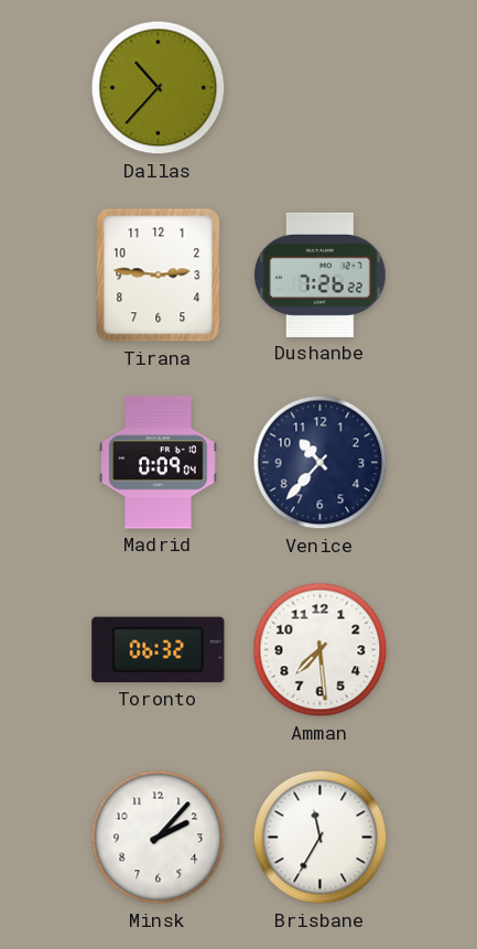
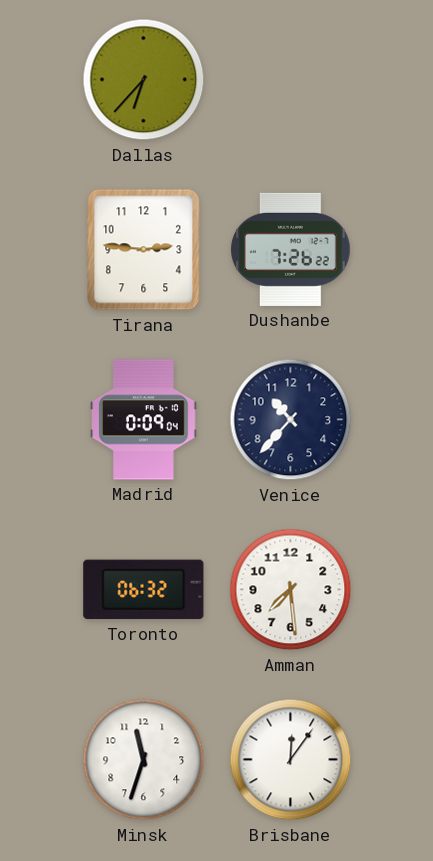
Dallas: 10:37 -> 6:37 (144, 80)
Minsk: 2:07 -> 11:33 (144, 760)
Brisbane: 11:35 -> 12:06 (291, 760)
